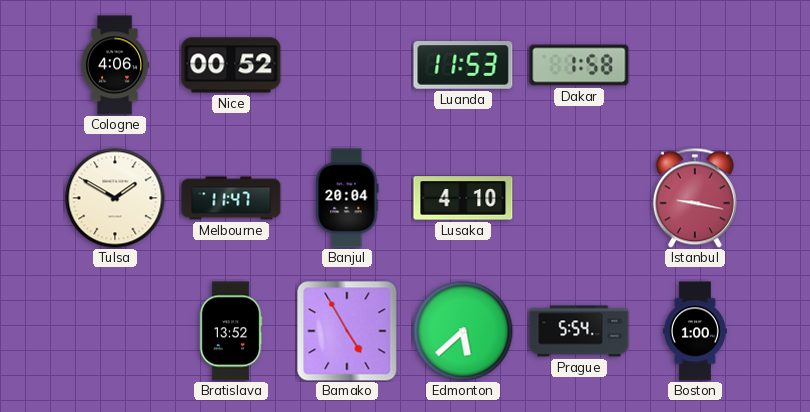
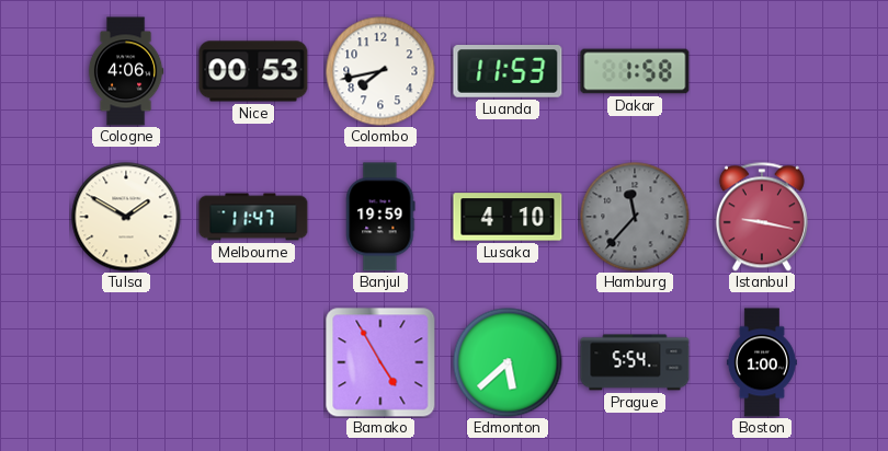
Nice: 00:52 -> 00:53 (253, 71)
Colombo: none -> 7:43 (380, 71)
Banjul: 20:04 -> 19:59 (380, 217)
Hamburg: none -> 11:37 (635, 217)
Bratislava: 13:52 -> none (231, 331)
